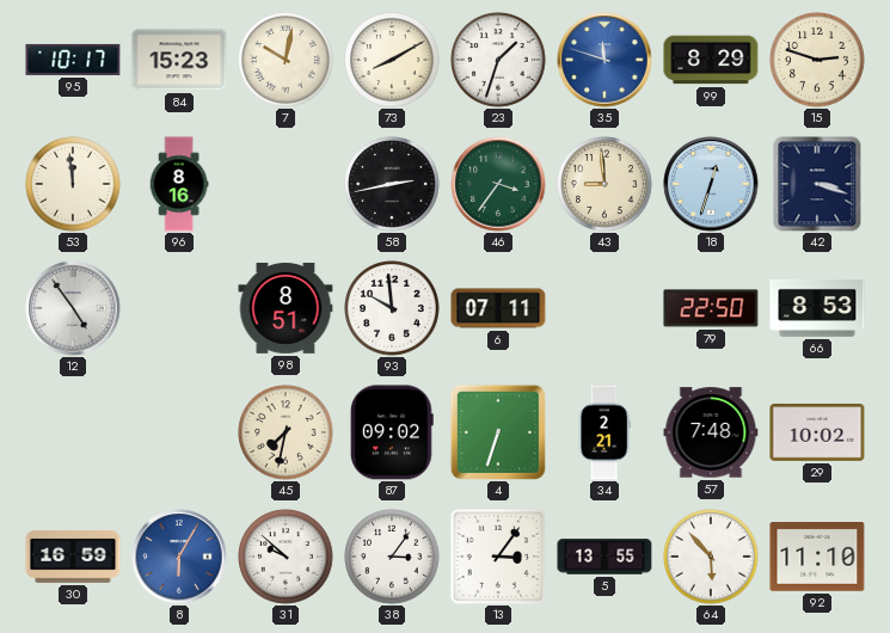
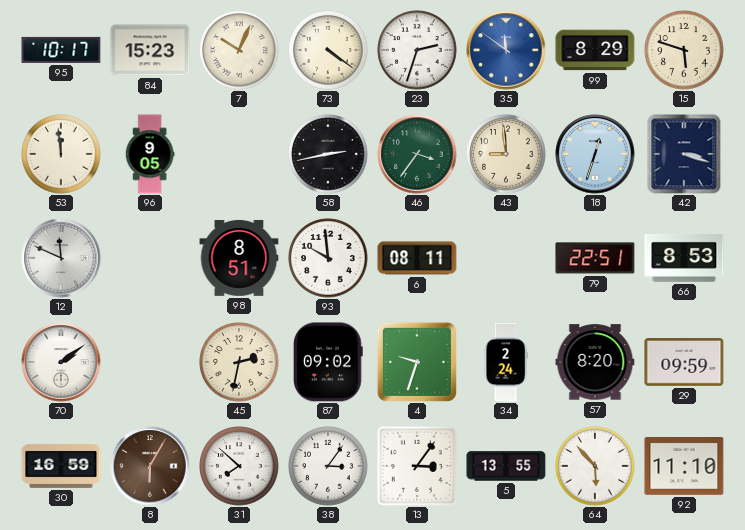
7: 10:02 -> 10:04 (239, 50)
73: 8:10 -> 4:21 (328, 50)
23: 1:33 -> 2:33 (417, 50)
35: 11:48 -> 11:51 (506, 50)
15: 2:48 -> 5:48 (684, 50)
96: 8:16 -> 9:05 (150, 154)
12: 4:54 -> 11:49 (61, 258)
6: 07:11 -> 08:11 (417, 258)
79: 22:50 -> 22:51 (595, 258)
70: none -> 2:09 (61, 362)
45: 7:32 -> 2:32 (239, 362)
4: 6:33 -> 9:33 (417, 362)
34: 2:21 -> 2:24 (506, 362)
57: 7:48 -> 8:20 (595, 362)
29: 10:02 -> 09:59 (684, 362)
8 dial: blue -> brown (150, 466)
31: 9:52 -> 7:52 (239, 466)
